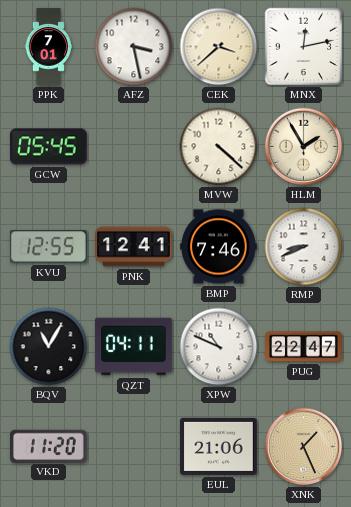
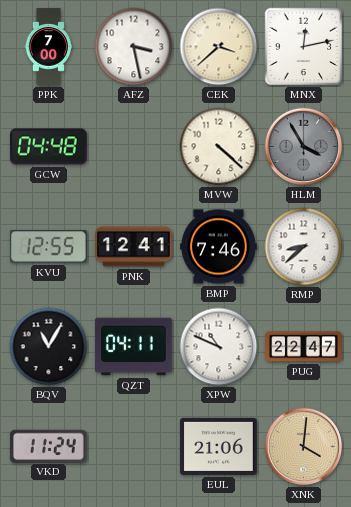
PPK: 7:01 -> 7:00 (48, 47)
GCW: 05:45 -> 04:48 (49, 147)
HLM: 1:55 -> 3:55 (304, 147)
HLM dial: cream -> grey (304, 147)
RMP: 8:41 -> 8:38 (304, 247)
VKD: 11:20 -> 11:24 (49, 446)
XNK: 1:26 -> 4:01 (304, 447)
